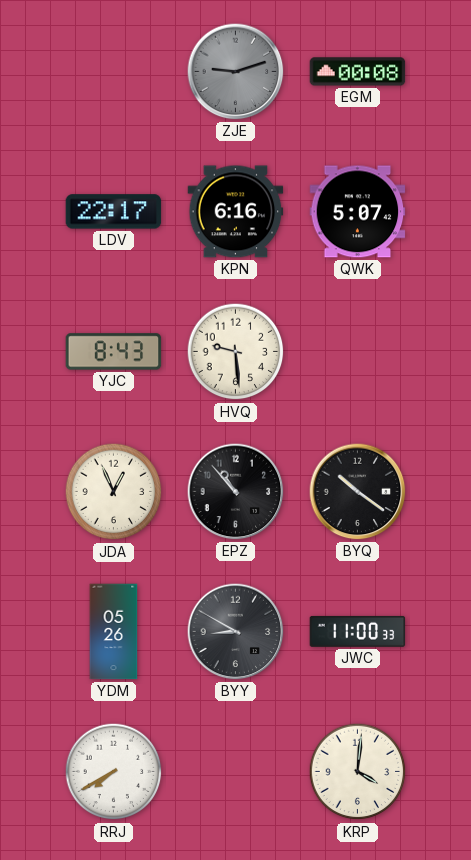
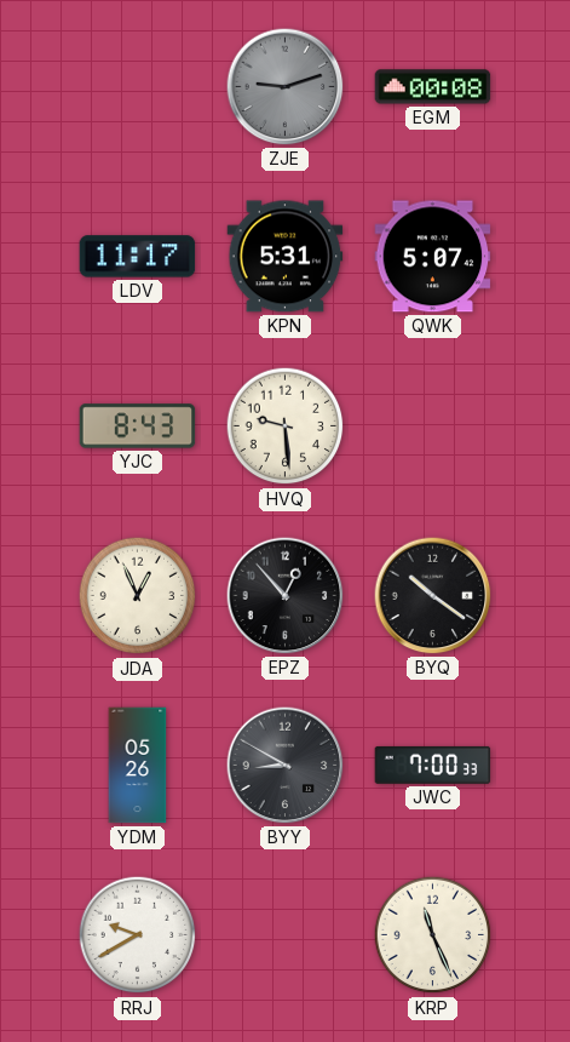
LDV: 22:17 -> 11:17 (138, 257)
KPN: 6:16 -> 5:31 (286, 257)
EPZ: 10:53 -> 12:53 (286, 596)
JWC: 11:00 -> 7:00 (433, 765)
RRJ: 7:40 -> 9:40 (138, 935)
KRP: 4:01 -> 11:26 (433, 935)
